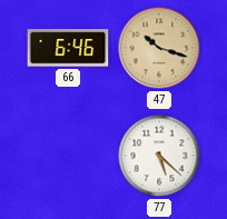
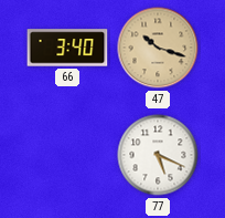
66: 6:46 -> 3:40 (67, 48)
77: 5:22 -> 5:19 (158, 155)
